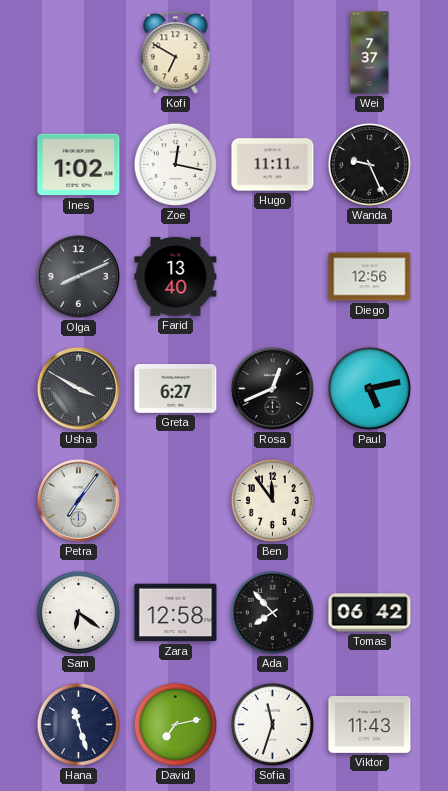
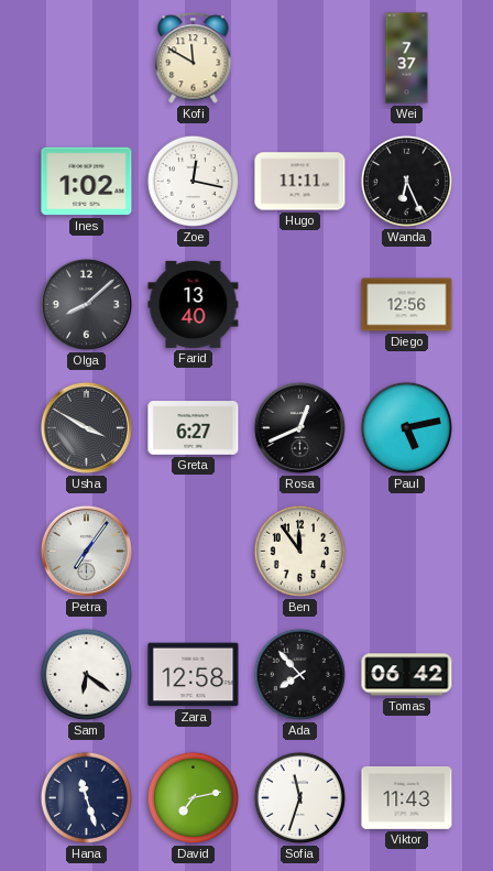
Kofi: 6:50 -> 11:50 (194, 58)
Wanda: 9:26 -> 6:26 (406, 181)
Olga: 8:11 -> 8:08 (86, 304)
